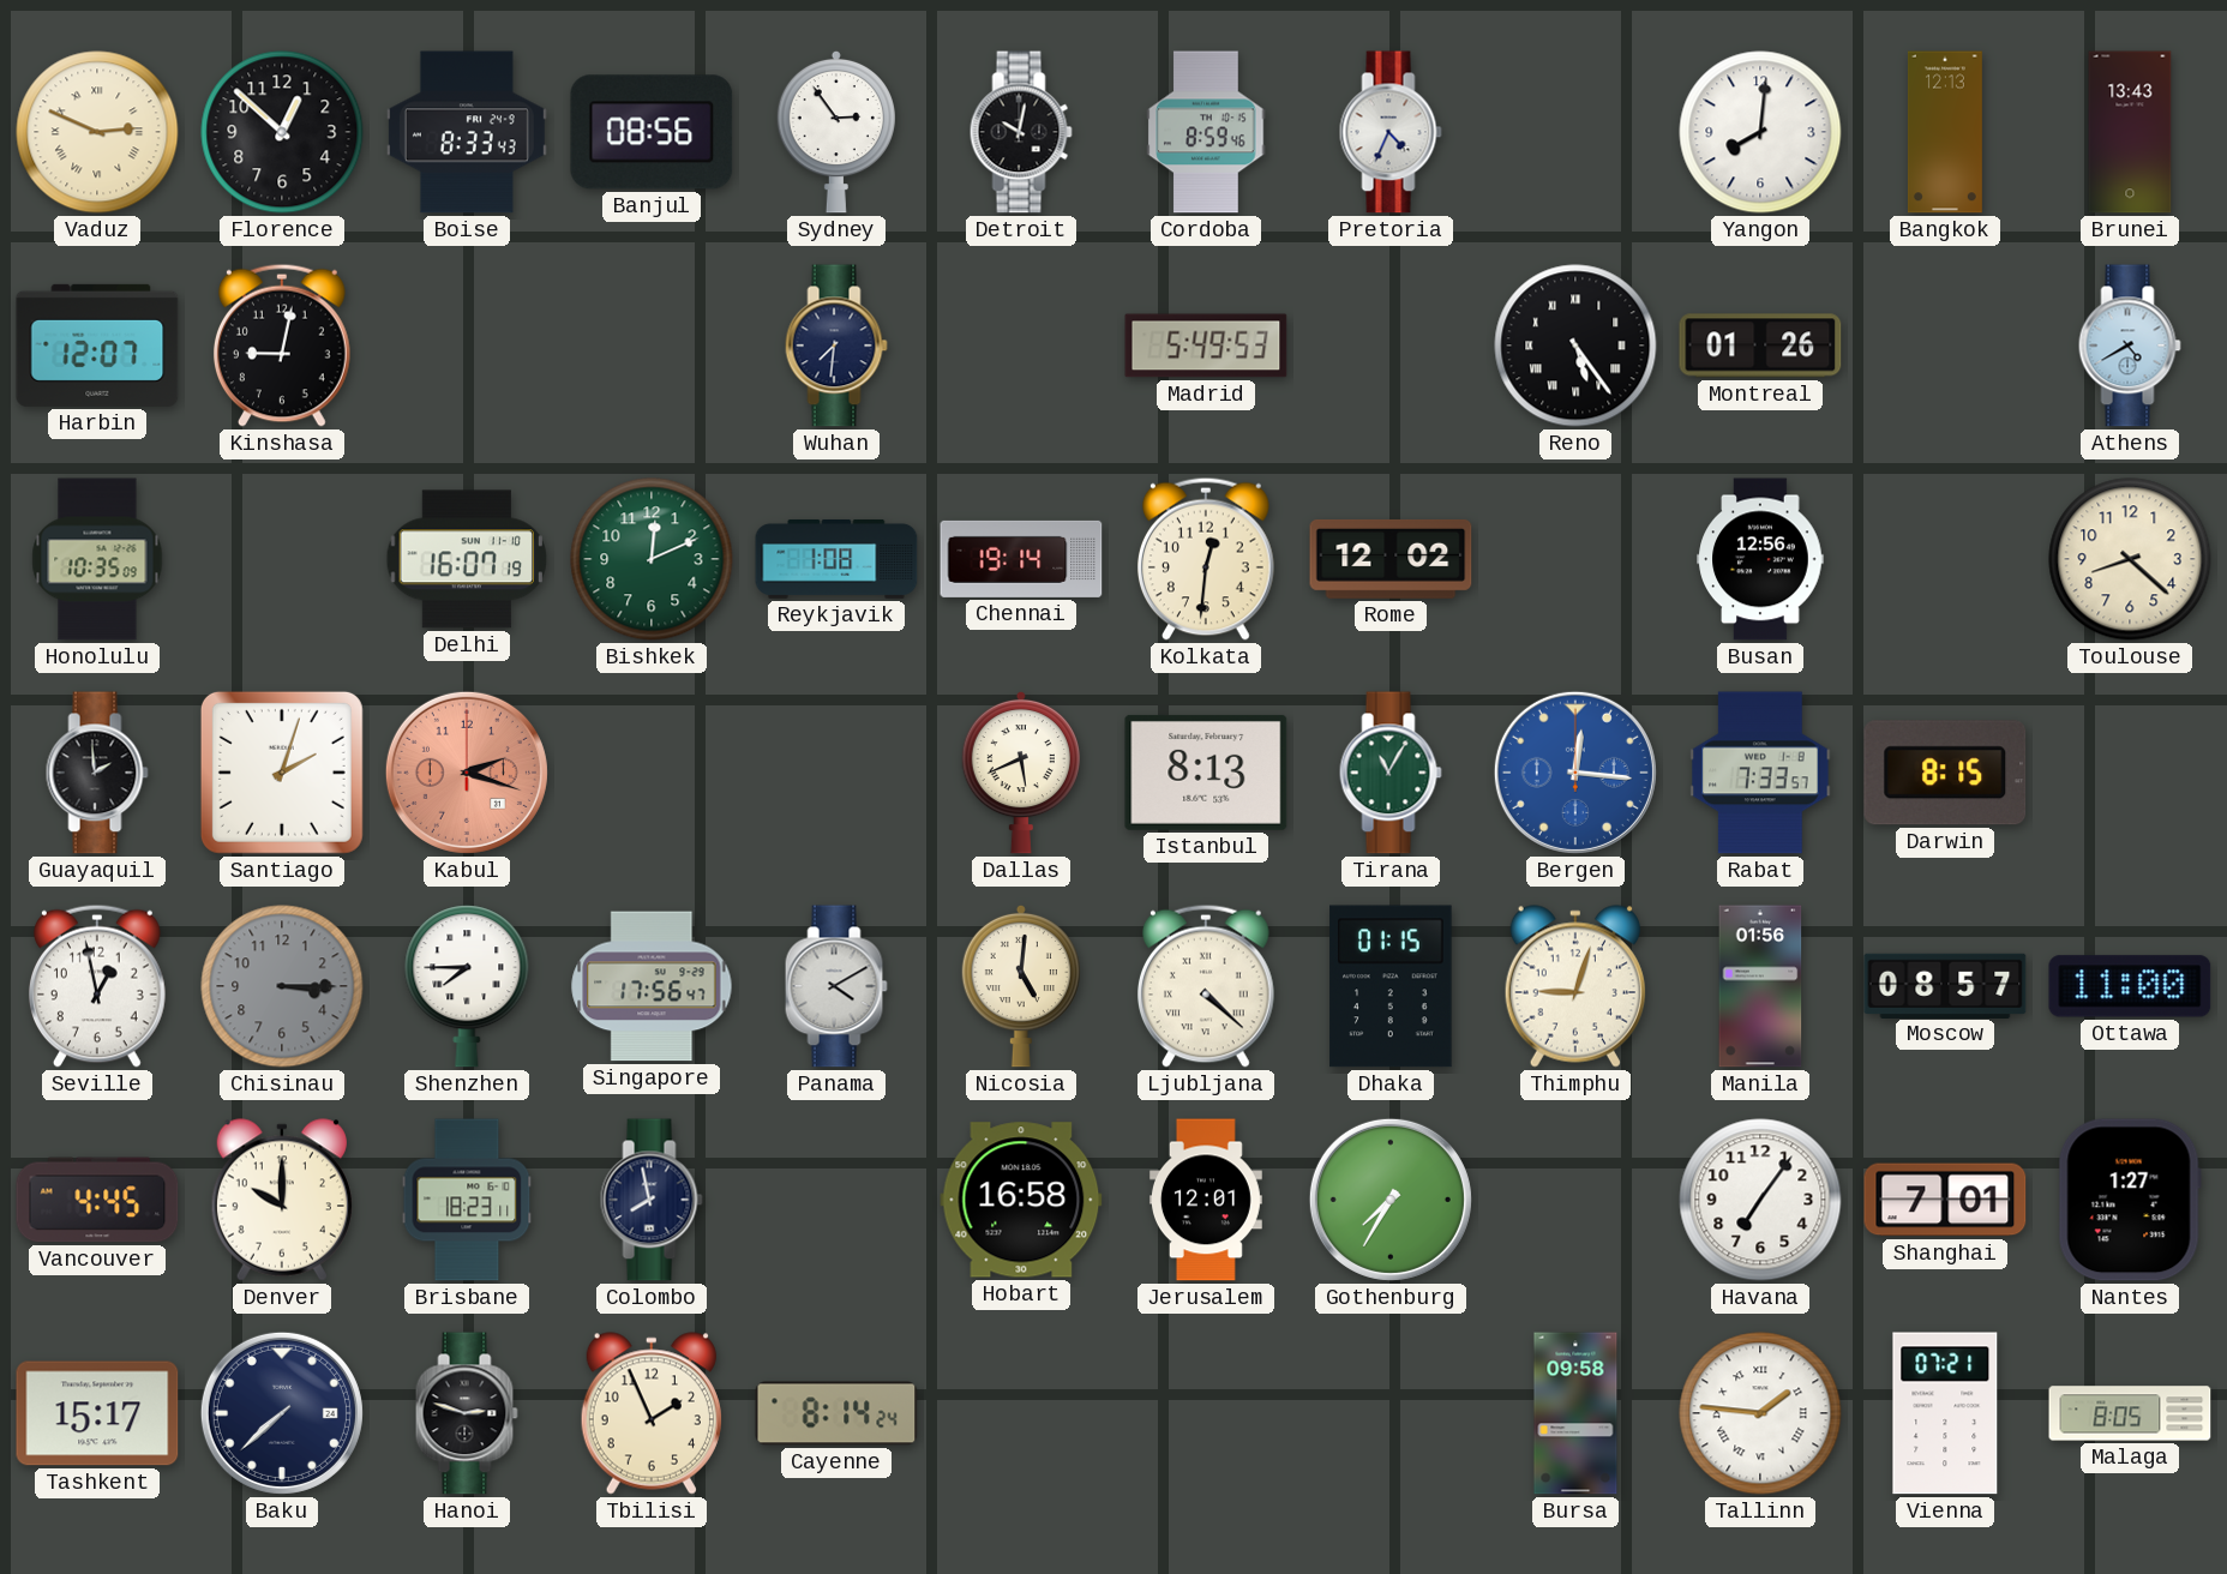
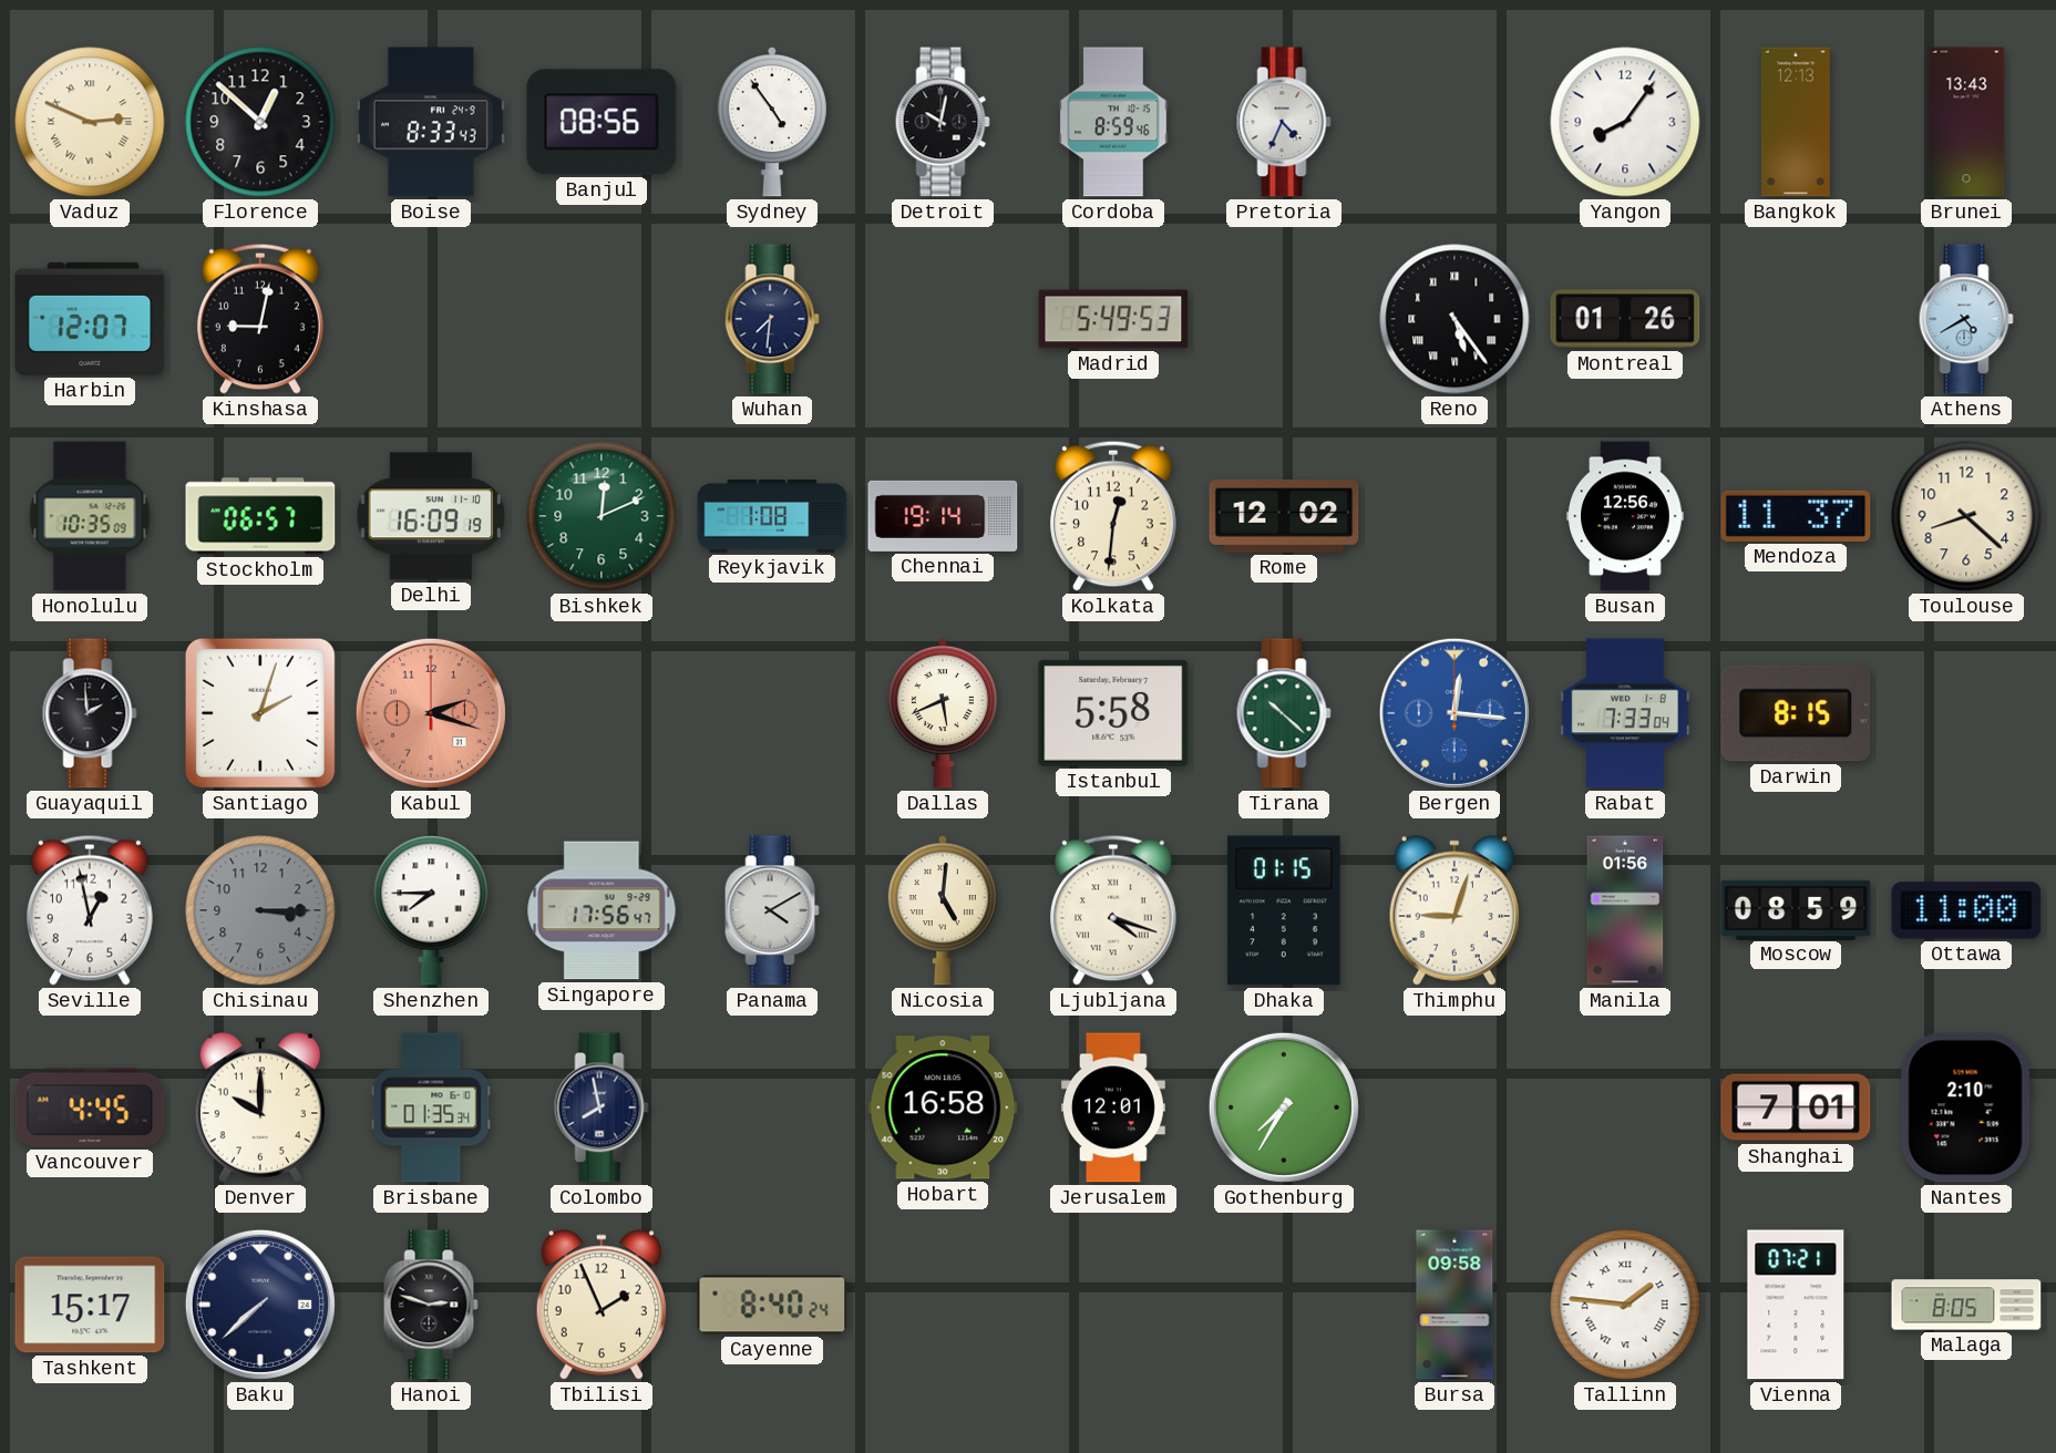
Sydney: 2:54 -> 4:54 (772, 122)
Yangon: 8:01 -> 8:06 (1625, 122)
Stockholm: none -> 06:57 (260, 516)
Delhi: 16:07 -> 16:09 (431, 516)
Mendoza: none -> 11:37 (1796, 516)
Istanbul: 8:13 -> 5:58 (1113, 713)
Tirana: 11:05 -> 10:22 (1284, 713)
Rabat: 7:33:57 -> 7:33:04 (1625, 713)
Ljubljana: 4:22 -> 4:18 (1113, 910)
Moscow: 08:57 -> 08:59 (1796, 909)
Brisbane: 18:23 -> 01:35 (431, 1107)
Havana: 7:06 -> none (1760, 1200)
Nantes: 1:27 -> 2:10 (1966, 1107)
Cayenne: 8:14 -> 8:40 (772, 1305)
